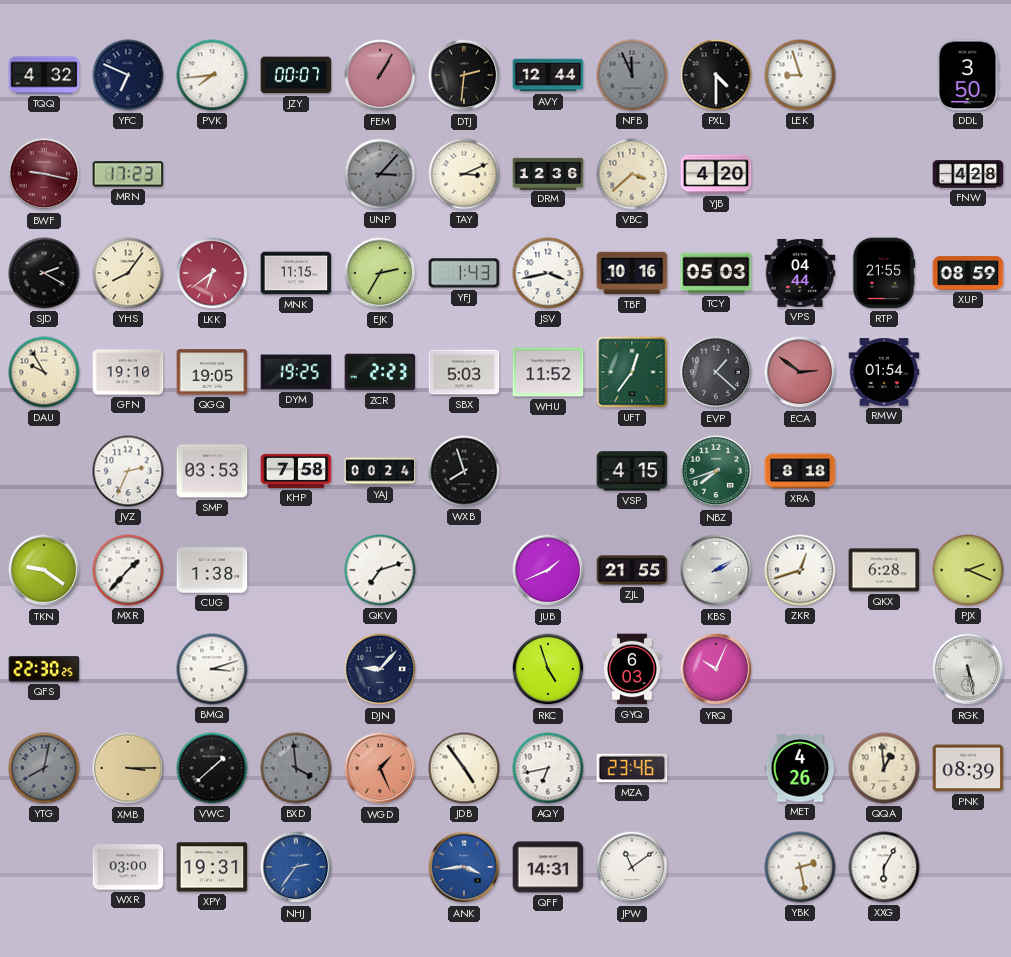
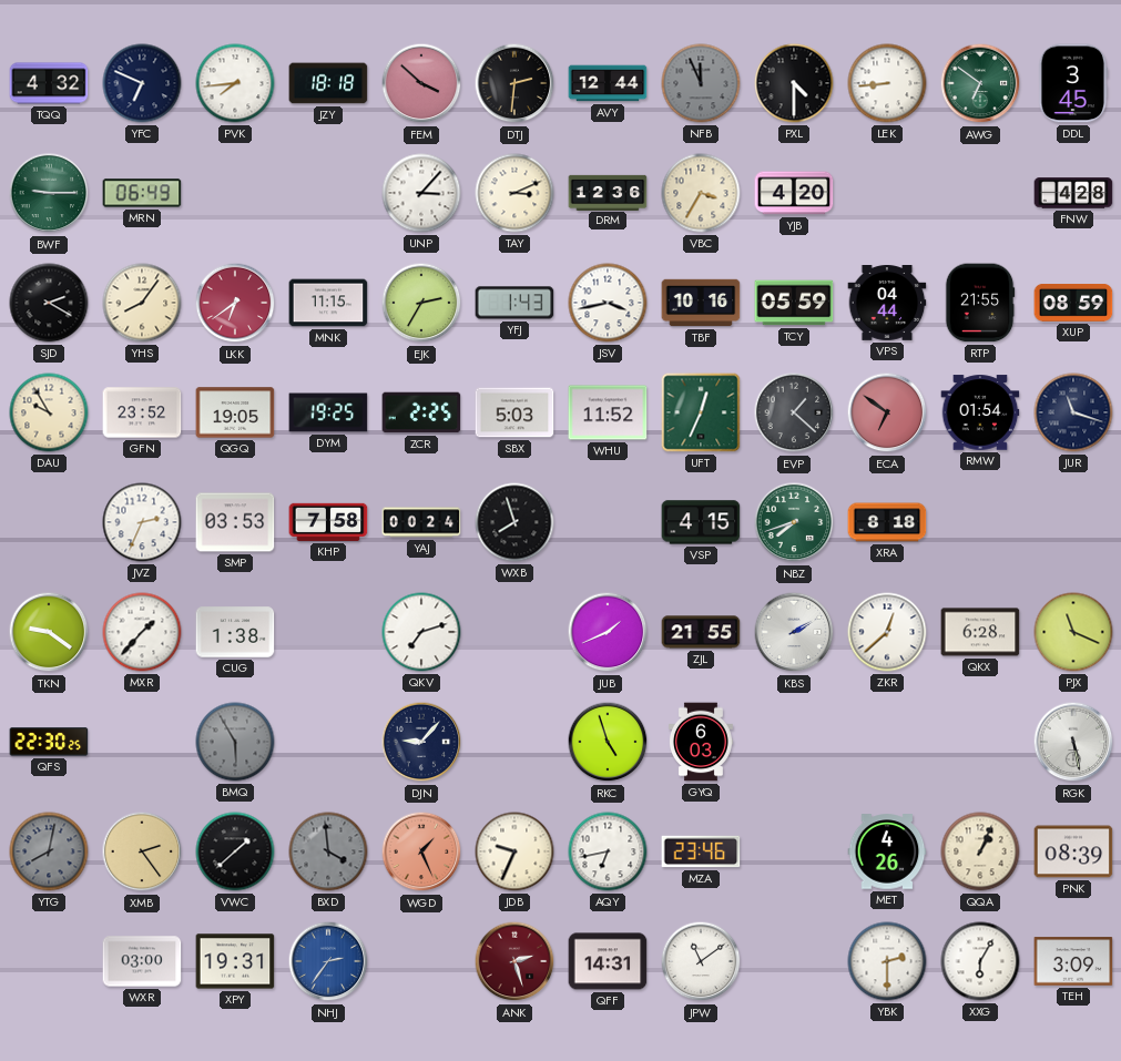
JZY: 00:07 -> 18:18 (328, 83)
FEM: 1:05 -> 3:52 (421, 83)
LEK: 8:57 -> 8:44 (887, 83)
AWG: none -> 6:51 (980, 83)
DDL: 3:50 -> 3:45 (1073, 83)
BWF: 9:17 -> 9:15 (49, 193)
BWF dial: burgundy -> green (49, 193)
MRN: 17:23 -> 06:49 (142, 193)
UNP dial: grey -> white (421, 193)
VBC: 3:38 -> 3:35 (701, 193)
TCY: 05:03 -> 05:59 (794, 303)
GFN: 19:10 -> 23:52 (142, 412)
ZCR: 2:23 -> 2:25 (421, 412)
UFT: 12:36 -> 12:34 (701, 412)
ECA: 2:51 -> 6:51 (887, 412)
JUR: none -> 11:18 (1073, 412)
ZKR: 12:42 -> 12:38 (887, 632)
PJX: 2:19 -> 11:19 (1073, 632)
BMQ: 3:12 -> 5:55 (235, 742)
BMQ dial: white -> grey (235, 742)
YRQ: 10:04 -> none (716, 669)
XMB: 3:15 -> 2:24 (142, 851)
JDB: 4:54 -> 9:34 (514, 851)
QQA: 12:59 -> 1:04 (980, 851)
ANK: 3:44 -> 2:27 (514, 961)
ANK dial: blue -> burgundy (514, 961)
YBK: 2:28 -> 2:30 (887, 961)
TEH: none -> 3:09 (1073, 961)
